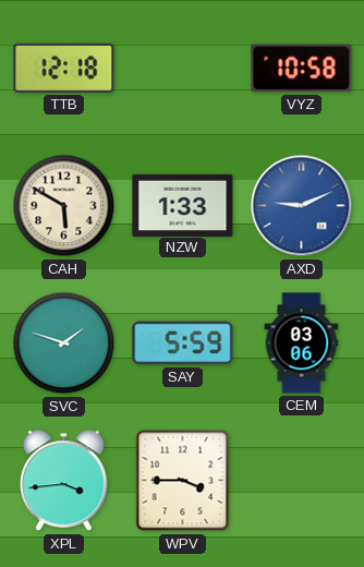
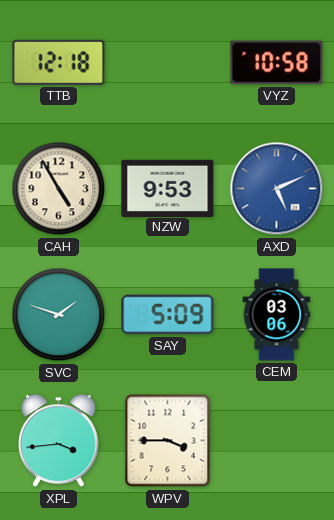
CAH: 5:50 -> 4:55 (59, 189)
NZW: 1:33 -> 9:53 (168, 188)
AXD: 9:11 -> 5:11 (277, 189)
SAY: 5:59 -> 5:09 (168, 315)
